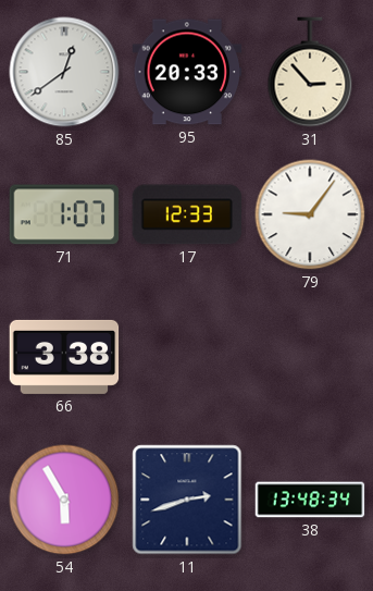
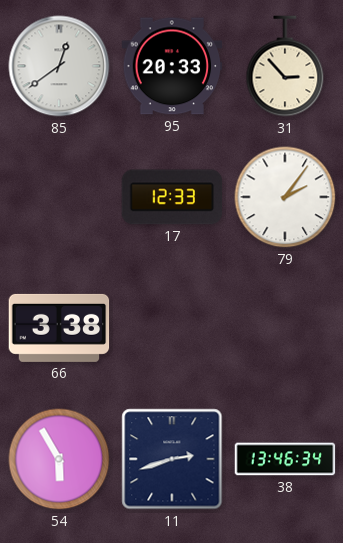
71: 1:07 -> none (64, 214)
79: 9:06 -> 2:06 (285, 197)
38: 13:48 -> 13:46 (285, 459)
